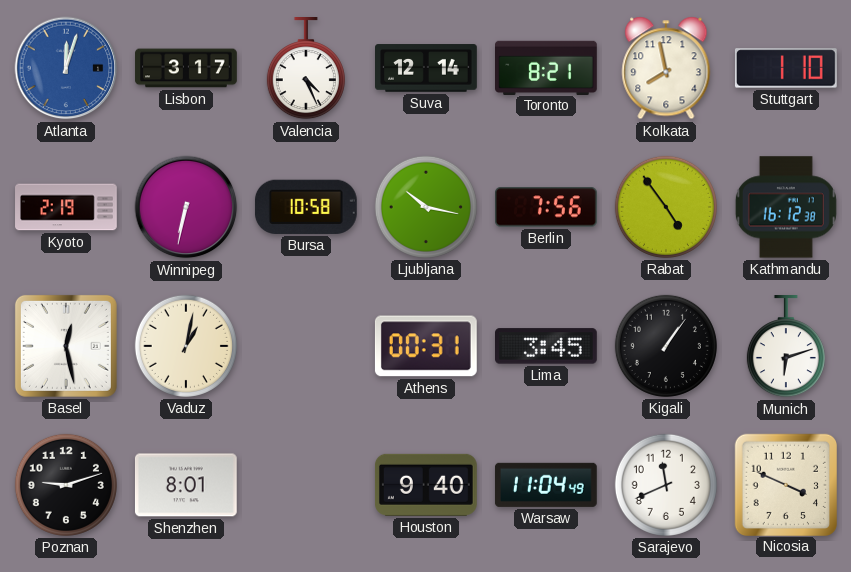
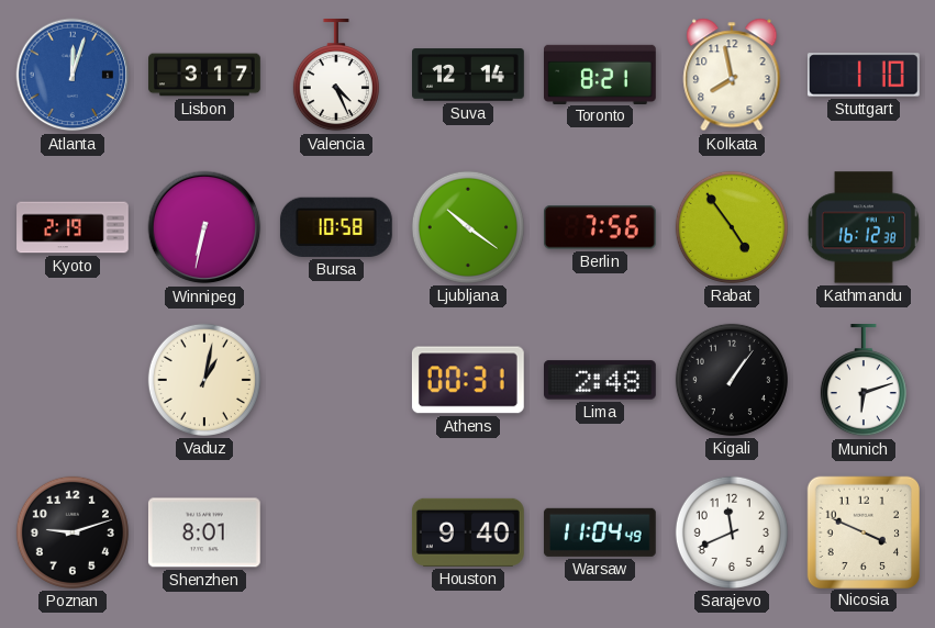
Ljubljana: 10:17 -> 10:21 (468, 227)
Basel: 12:28 -> none (66, 346)
Lima: 3:45 -> 2:48 (601, 380)
